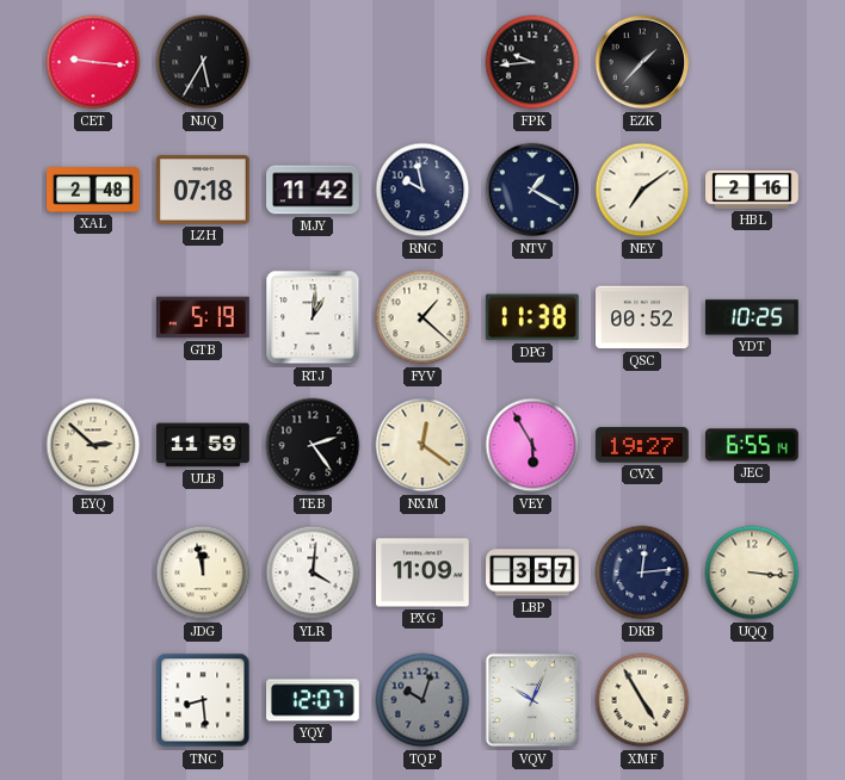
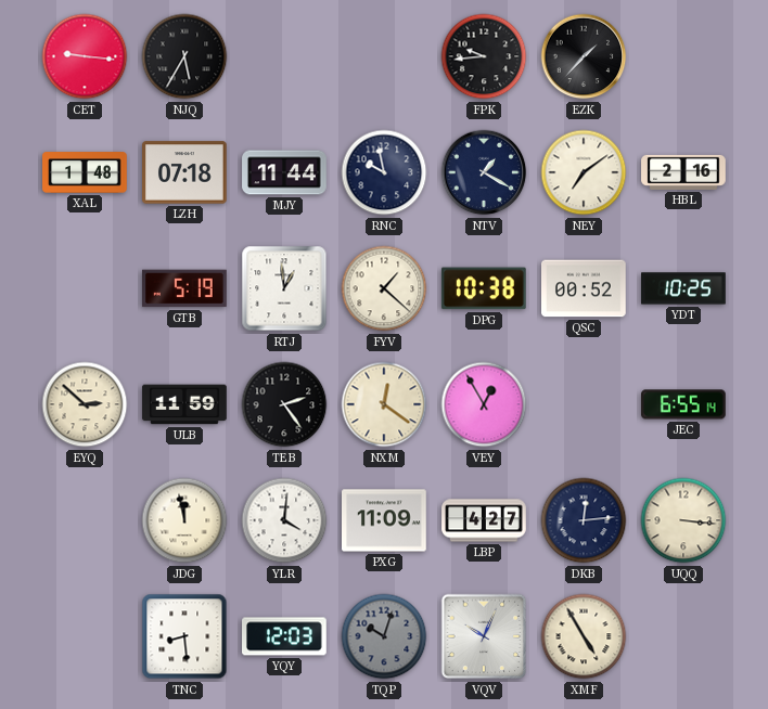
XAL: 2:48 -> 1:48 (85, 172)
MJY: 11:42 -> 11:44 (284, 172)
RTJ: 1:01 -> 12:59 (284, 288)
DPG: 11:38 -> 10:38 (484, 288)
VEY: 5:55 -> 12:55 (484, 404)
CVX: 19:27 -> none (643, 445)
LBP: 3:57 -> 4:27 (484, 520)
YQY: 12:07 -> 12:03 (285, 636)
